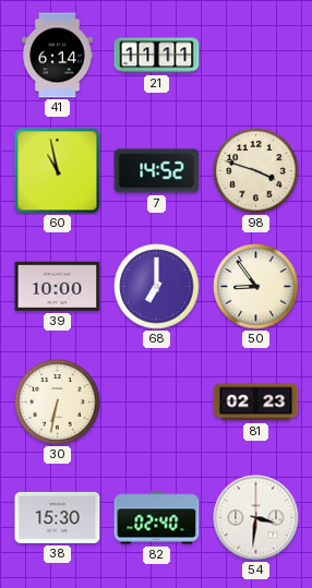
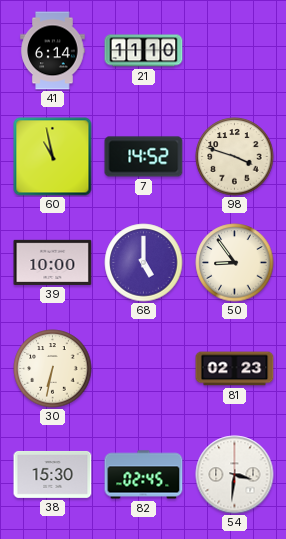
21: 11:11 -> 11:10 (144, 51)
68: 7:00 -> 5:00 (144, 263)
82: 02:40 -> 02:45 (144, 475)
